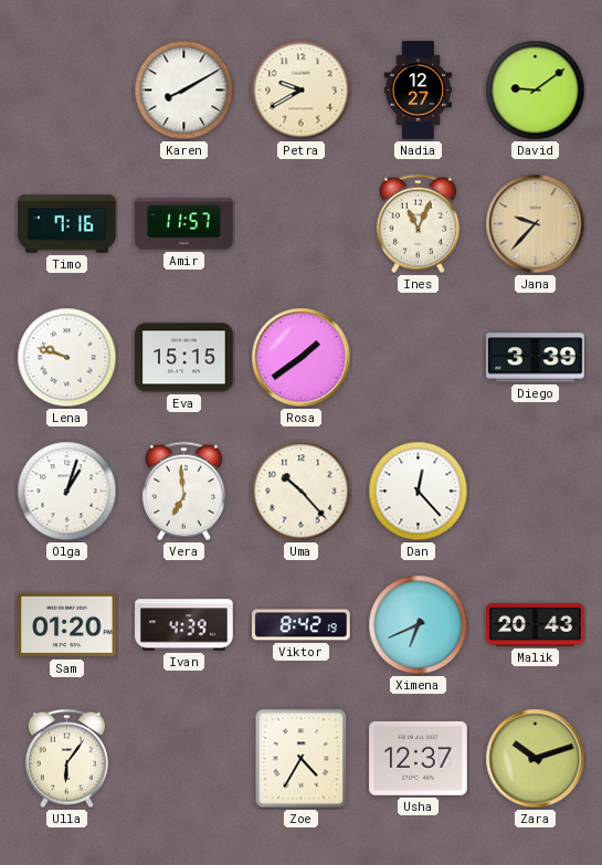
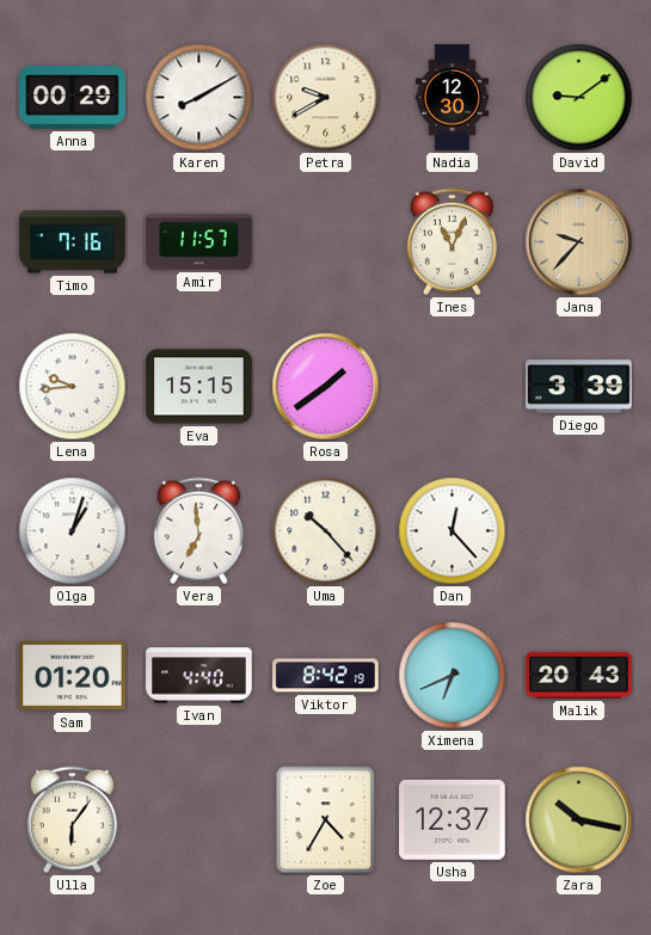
Anna: none -> 00:29 (73, 98)
Nadia: 12:27 -> 12:30 (453, 98)
Lena: 9:48 -> 9:44 (73, 387)
Ivan: 4:39 -> 4:40 (199, 676)
Zara: 10:12 -> 10:17 (579, 820)
